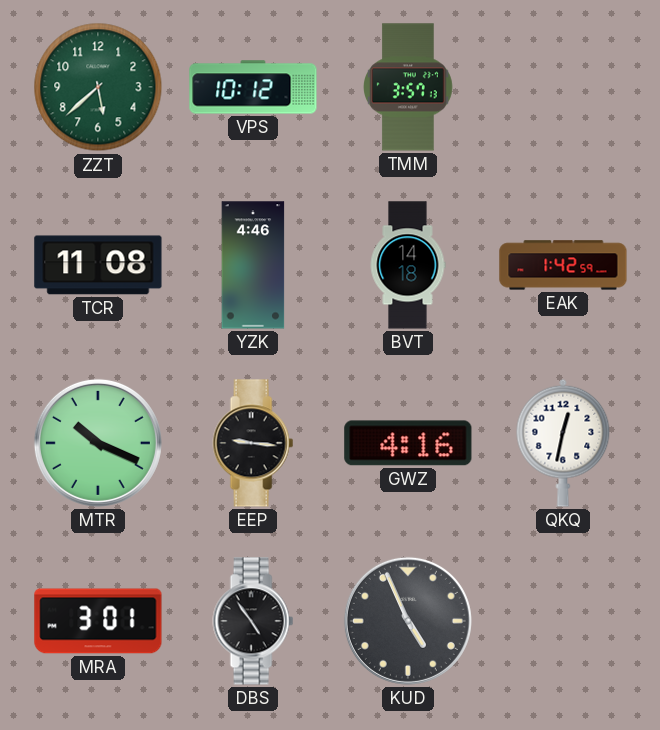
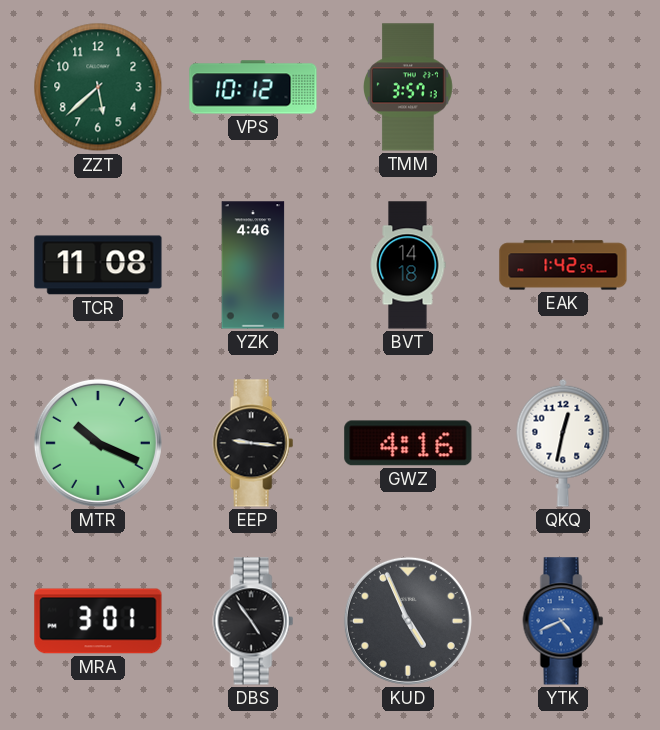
YTK: none -> 4:41 (563, 621)
